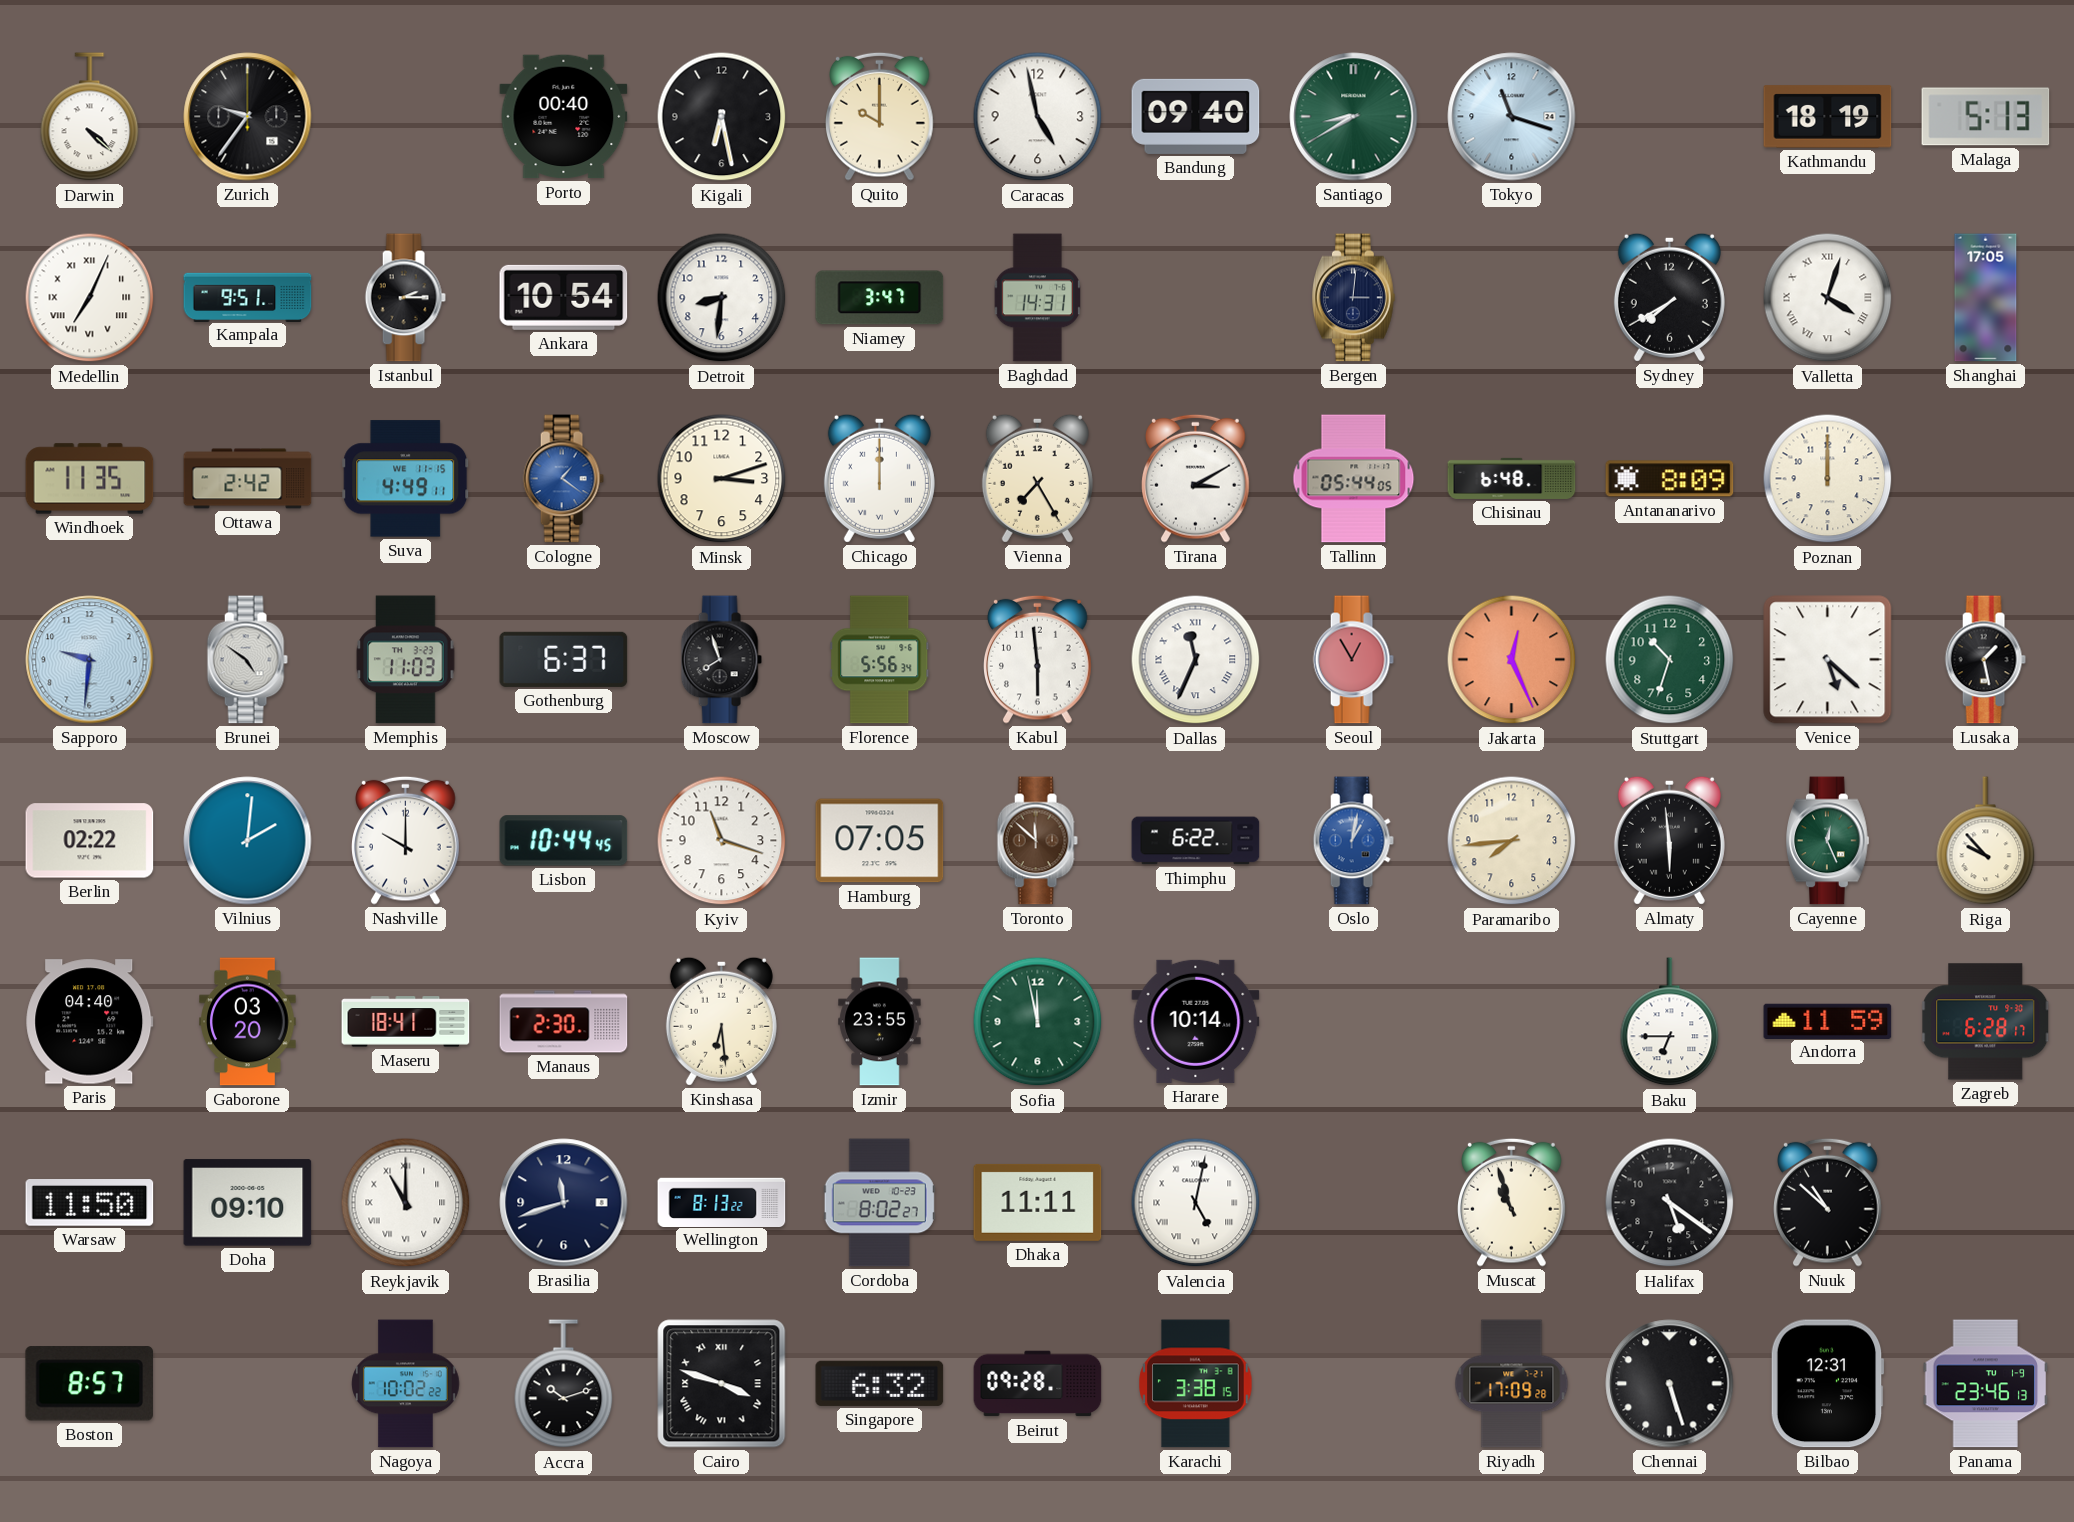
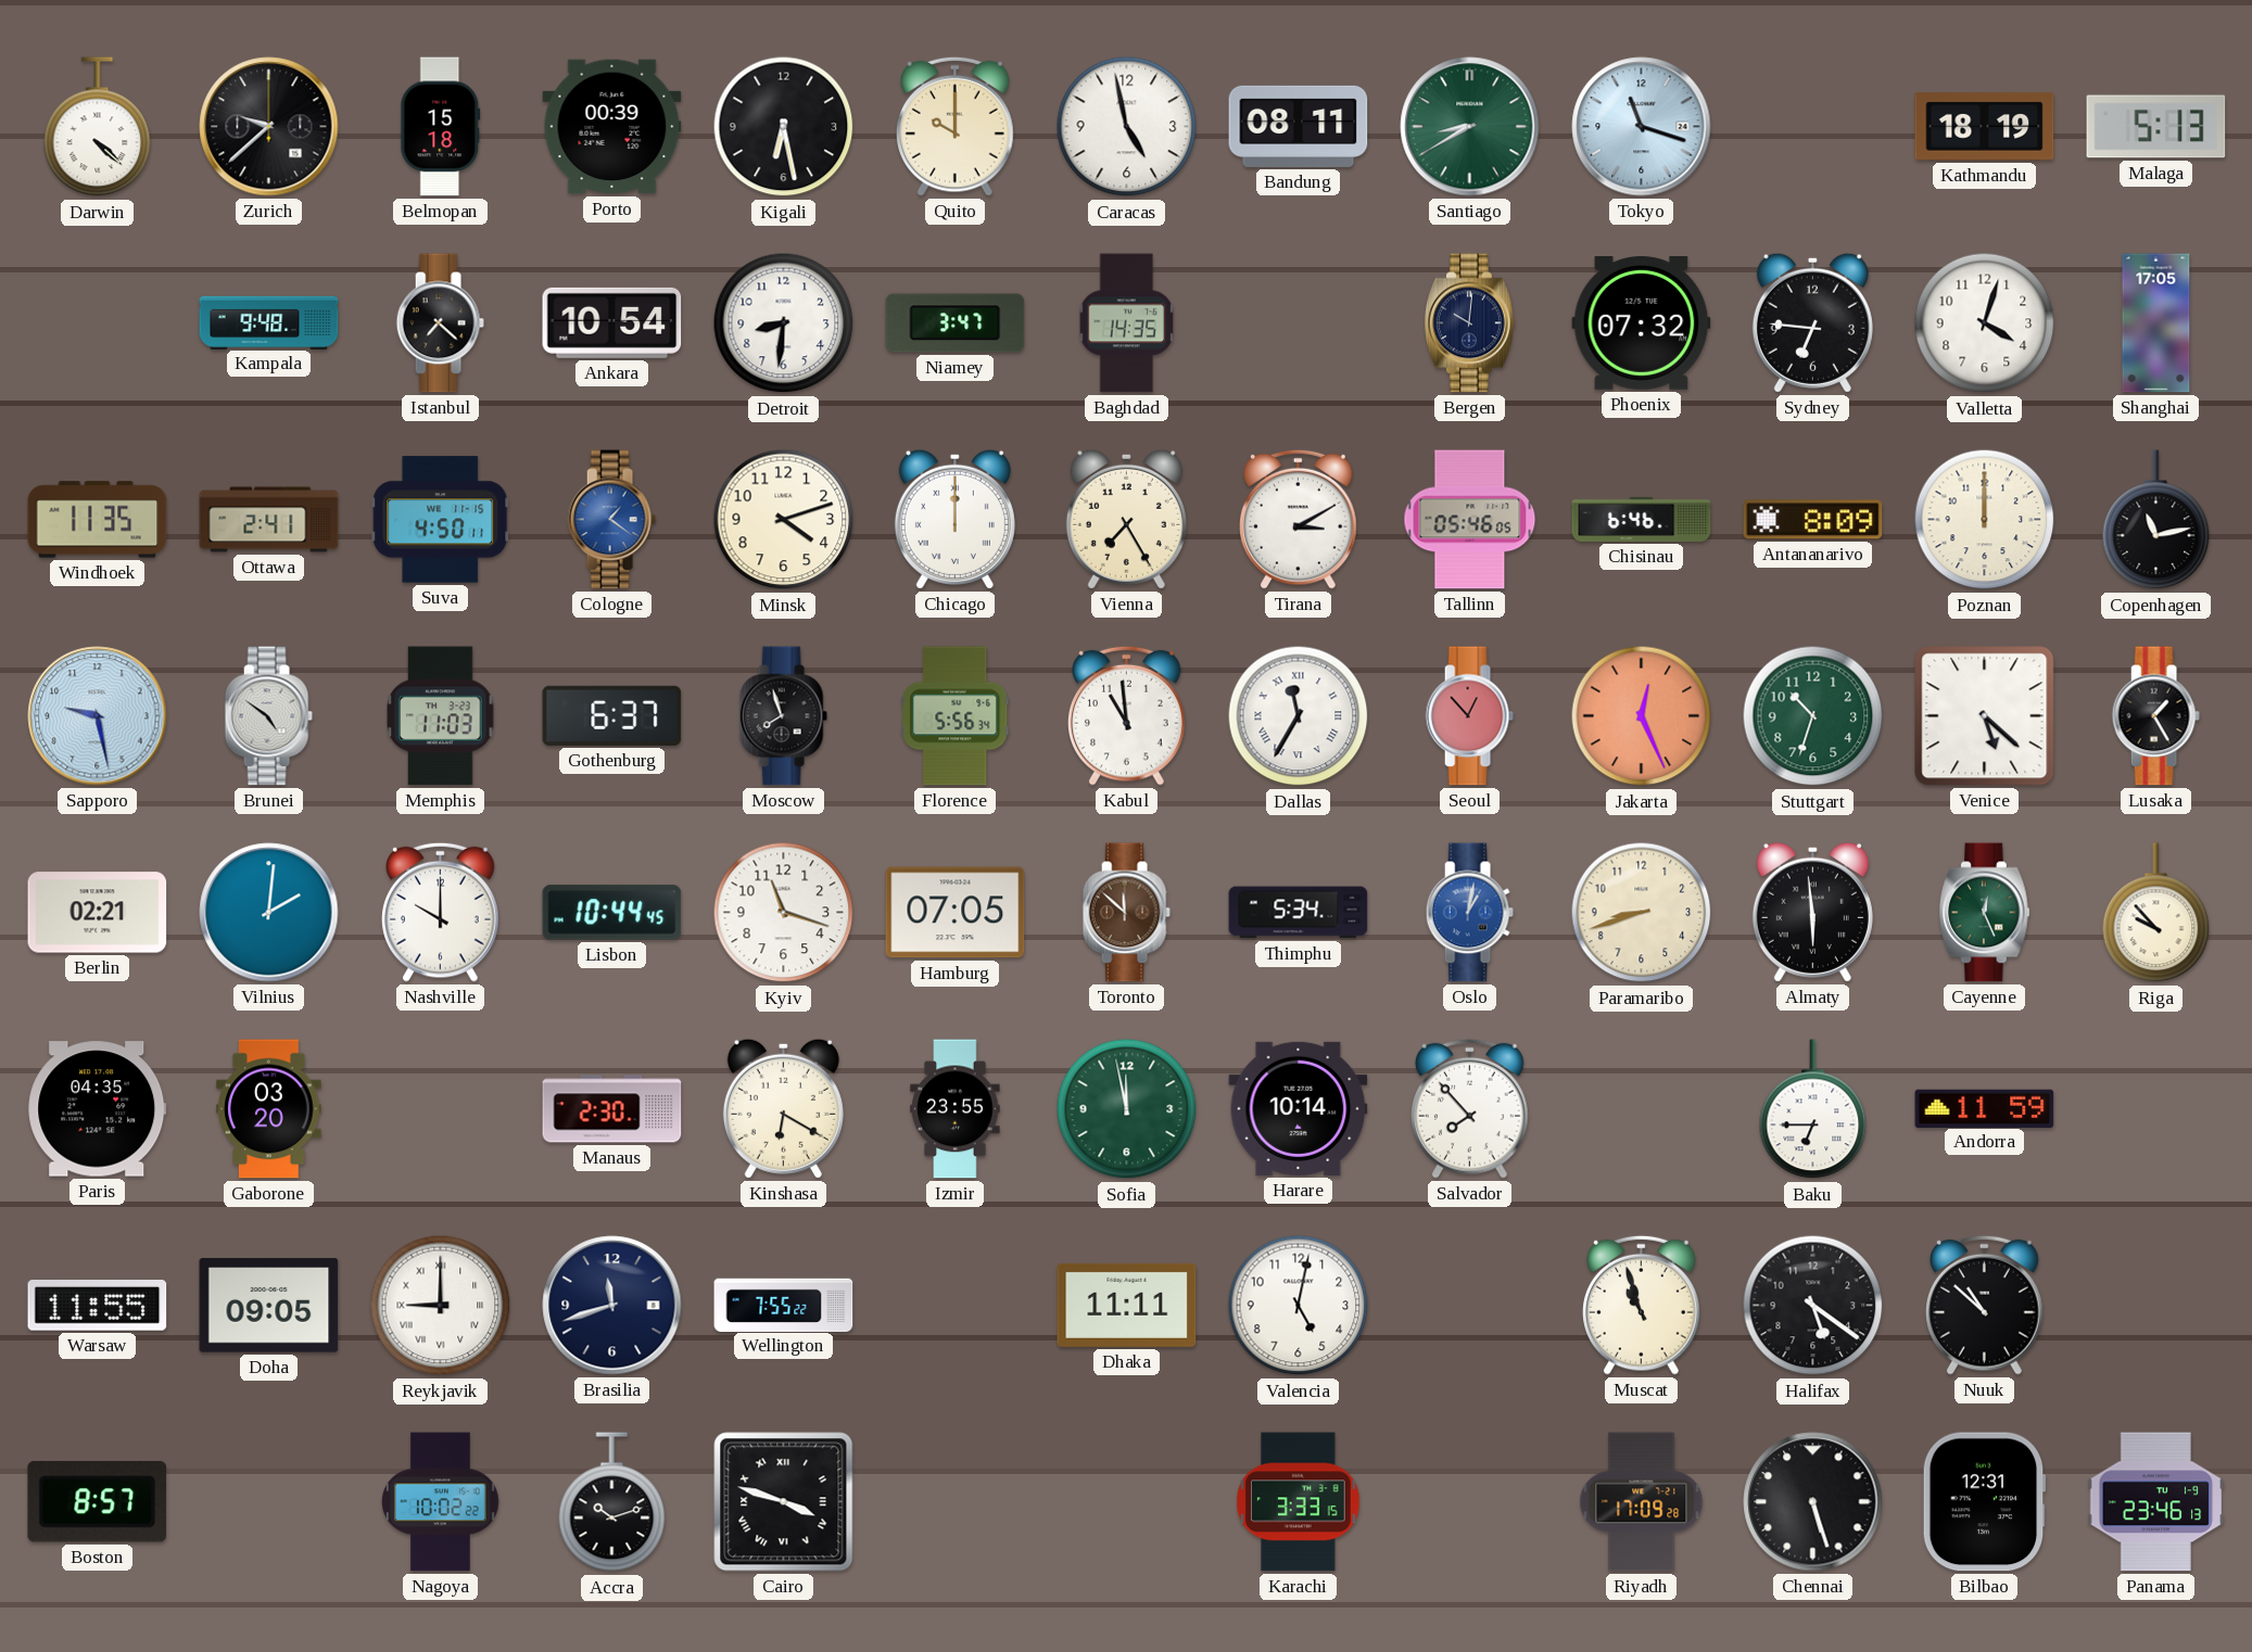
Zurich: 9:36 -> 9:38 (269, 127)
Belmopan: none -> 15:18 (441, 127)
Porto: 00:40 -> 00:39 (612, 127)
Bandung: 09:40 -> 08:11 (1299, 126)
Medellin: 7:04 -> none (90, 298)
Kampala: 9:51 -> 9:48 (269, 322)
Istanbul: 2:15 -> 7:22 (440, 323)
Baghdad: 14:31 -> 14:35 (1126, 323)
Bergen: 3:01 -> 10:01 (1470, 323)
Phoenix: none -> 07:32 (1642, 323)
Sydney: 7:40 -> 6:46 (1812, 322)
Valletta numerals: Roman -> Arabic (1985, 323)
Ottawa: 2:42 -> 2:41 (269, 520)
Suva: 4:49 -> 4:50 (441, 520)
Minsk: 3:12 -> 4:12 (784, 520)
Tallinn: 05:44 -> 05:46 (1470, 520)
Chisinau: 6:48 -> 6:46 (1642, 519)
Copenhagen: none -> 11:13 (2156, 520)
Sapporo: 9:31 -> 9:28 (98, 716)
Kabul: 5:59 -> 10:59 (1127, 715)
Dallas: 11:34 -> 11:35 (1299, 716)
Seoul: 12:55 -> 12:53 (1469, 716)
Lusaka: 1:28 -> 1:25 (2155, 716)
Berlin: 02:22 -> 02:21 (98, 913)
Thimphu: 6:22 -> 5:34 (1299, 913)
Paramaribo: 7:44 -> 8:42 (1642, 913)
Paris: 04:40 -> 04:35 (98, 1109)
Maseru: 18:41 -> none (406, 1022)
Kinshasa: 6:29 -> 6:20 (783, 1108)
Salvador: none -> 7:53 (1470, 1108)
Zagreb: 6:28 -> none (1986, 1022)
Warsaw: 11:50 -> 11:55 (98, 1306)
Doha: 09:10 -> 09:05 (269, 1306)
Reykjavik: 11:00 -> 9:00 (441, 1306)
Wellington: 8:13 -> 7:55 (784, 1305)
Cordoba: 8:02 -> none (879, 1203)
Valencia numerals: Roman -> Arabic (1299, 1306)
Singapore: 6:32 -> none (880, 1383)
Beirut: 09:28 -> none (1038, 1384)
Karachi: 3:38 -> 3:33 (1299, 1502)
